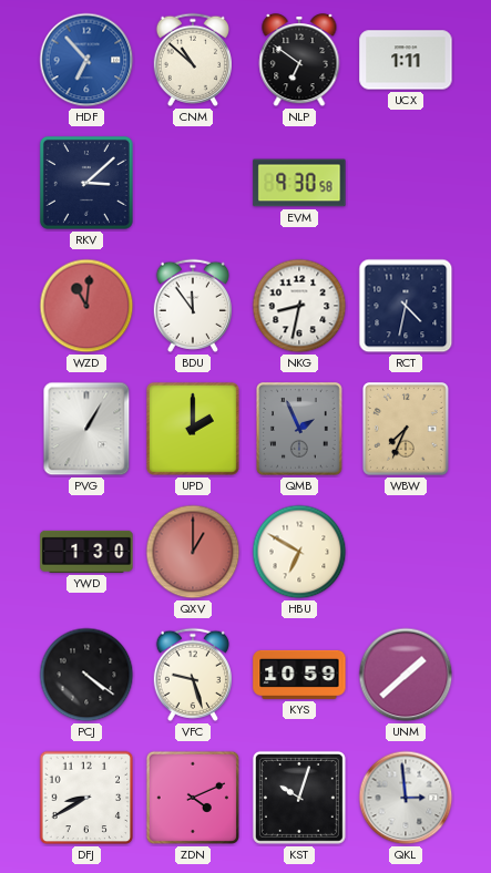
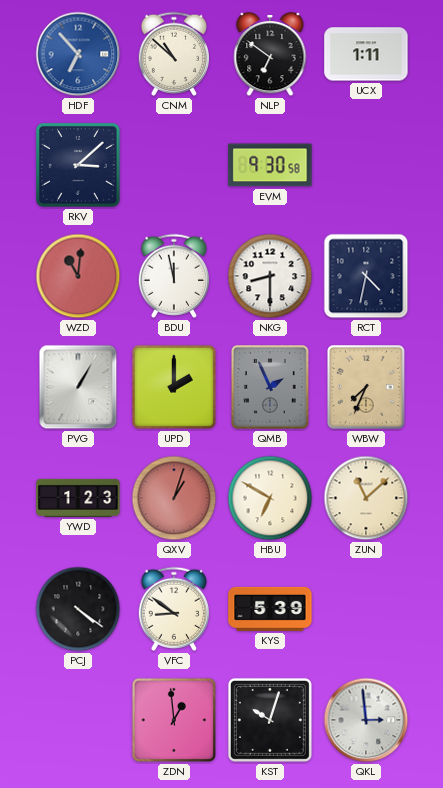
BDU: 11:54 -> 11:58 (173, 276)
NKG: 8:32 -> 8:30 (270, 276)
YWD: 1:30 -> 1:23 (78, 498)
QXV: 1:00 -> 1:03 (174, 498)
ZUN: none -> 11:08 (366, 498)
VFC: 9:27 -> 8:51 (173, 609)
KYS: 10:59 -> 5:39 (270, 609)
UNM: 1:38 -> none (406, 675)
DFJ: 8:40 -> none (86, 798)
ZDN: 4:11 -> 12:59 (174, 720)
